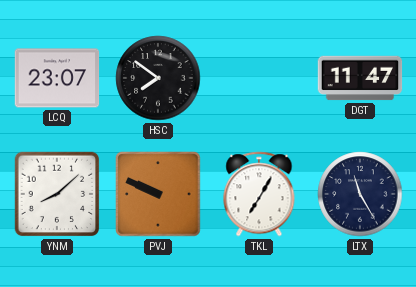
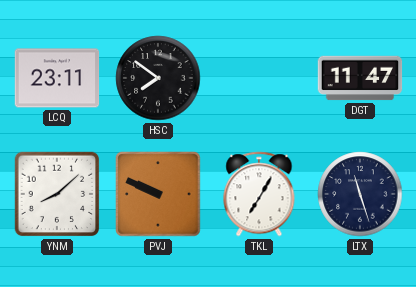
LCQ: 23:07 -> 23:11 (57, 78)
LTX: 11:25 -> 11:27 (360, 194)
